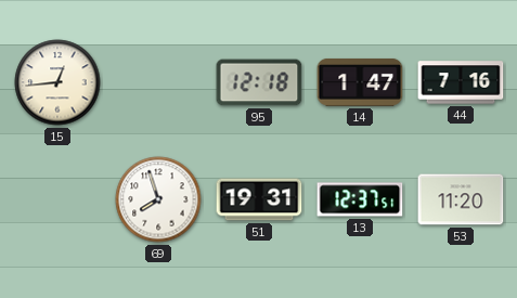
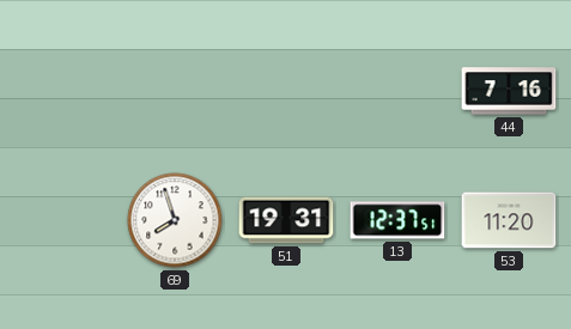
15: 12:44 -> none (57, 82)
95: 12:18 -> none (259, 82)
14: 1:47 -> none (360, 82)
